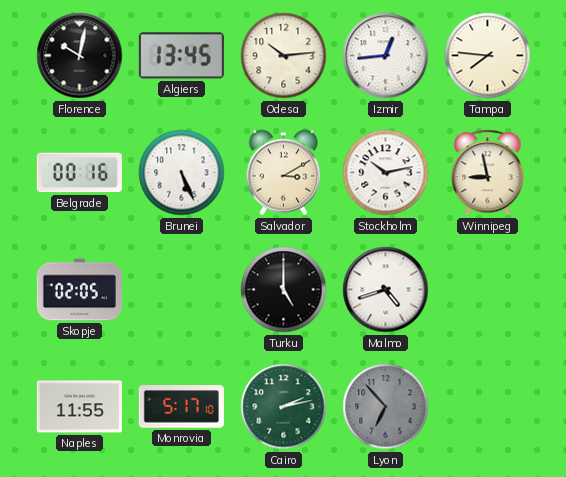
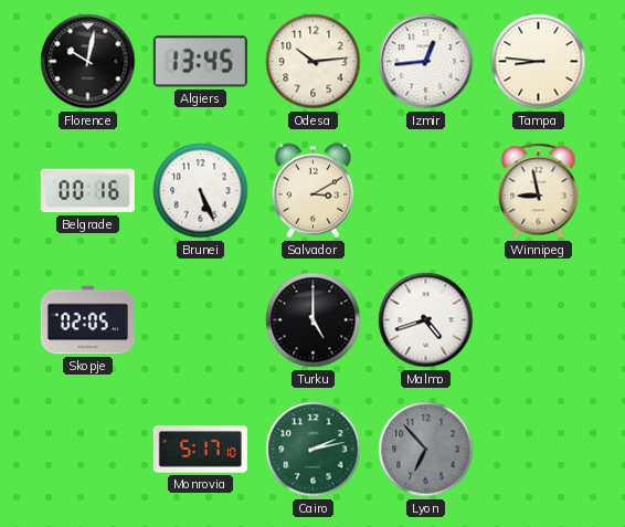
Tampa: 7:46 -> 8:46 (539, 62)
Stockholm: 10:13 -> none (386, 173)
Naples: 11:55 -> none (79, 407)
